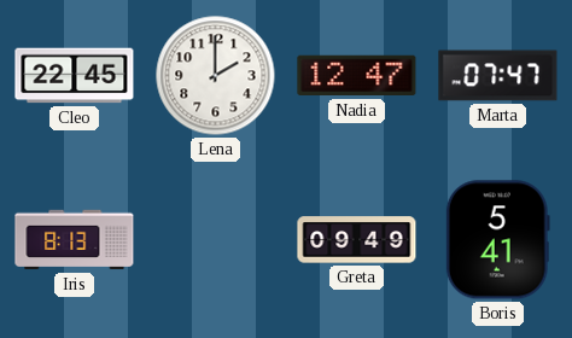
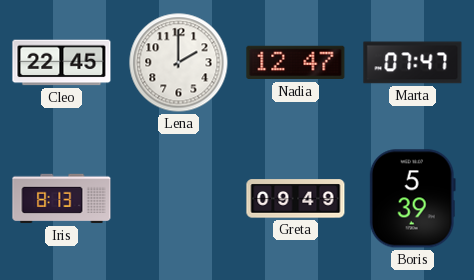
Boris: 5:41 -> 5:39 (412, 199)
